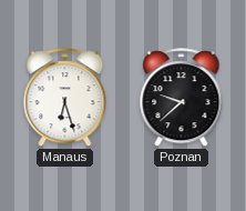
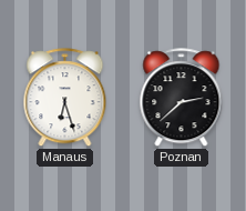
Poznan: 9:38 -> 2:38 (182, 98)
